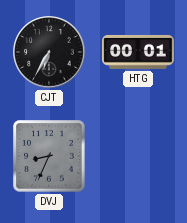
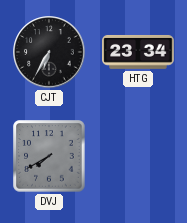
HTG: 00:01 -> 23:34 (138, 52)
DVJ: 8:34 -> 7:40 (49, 156)
